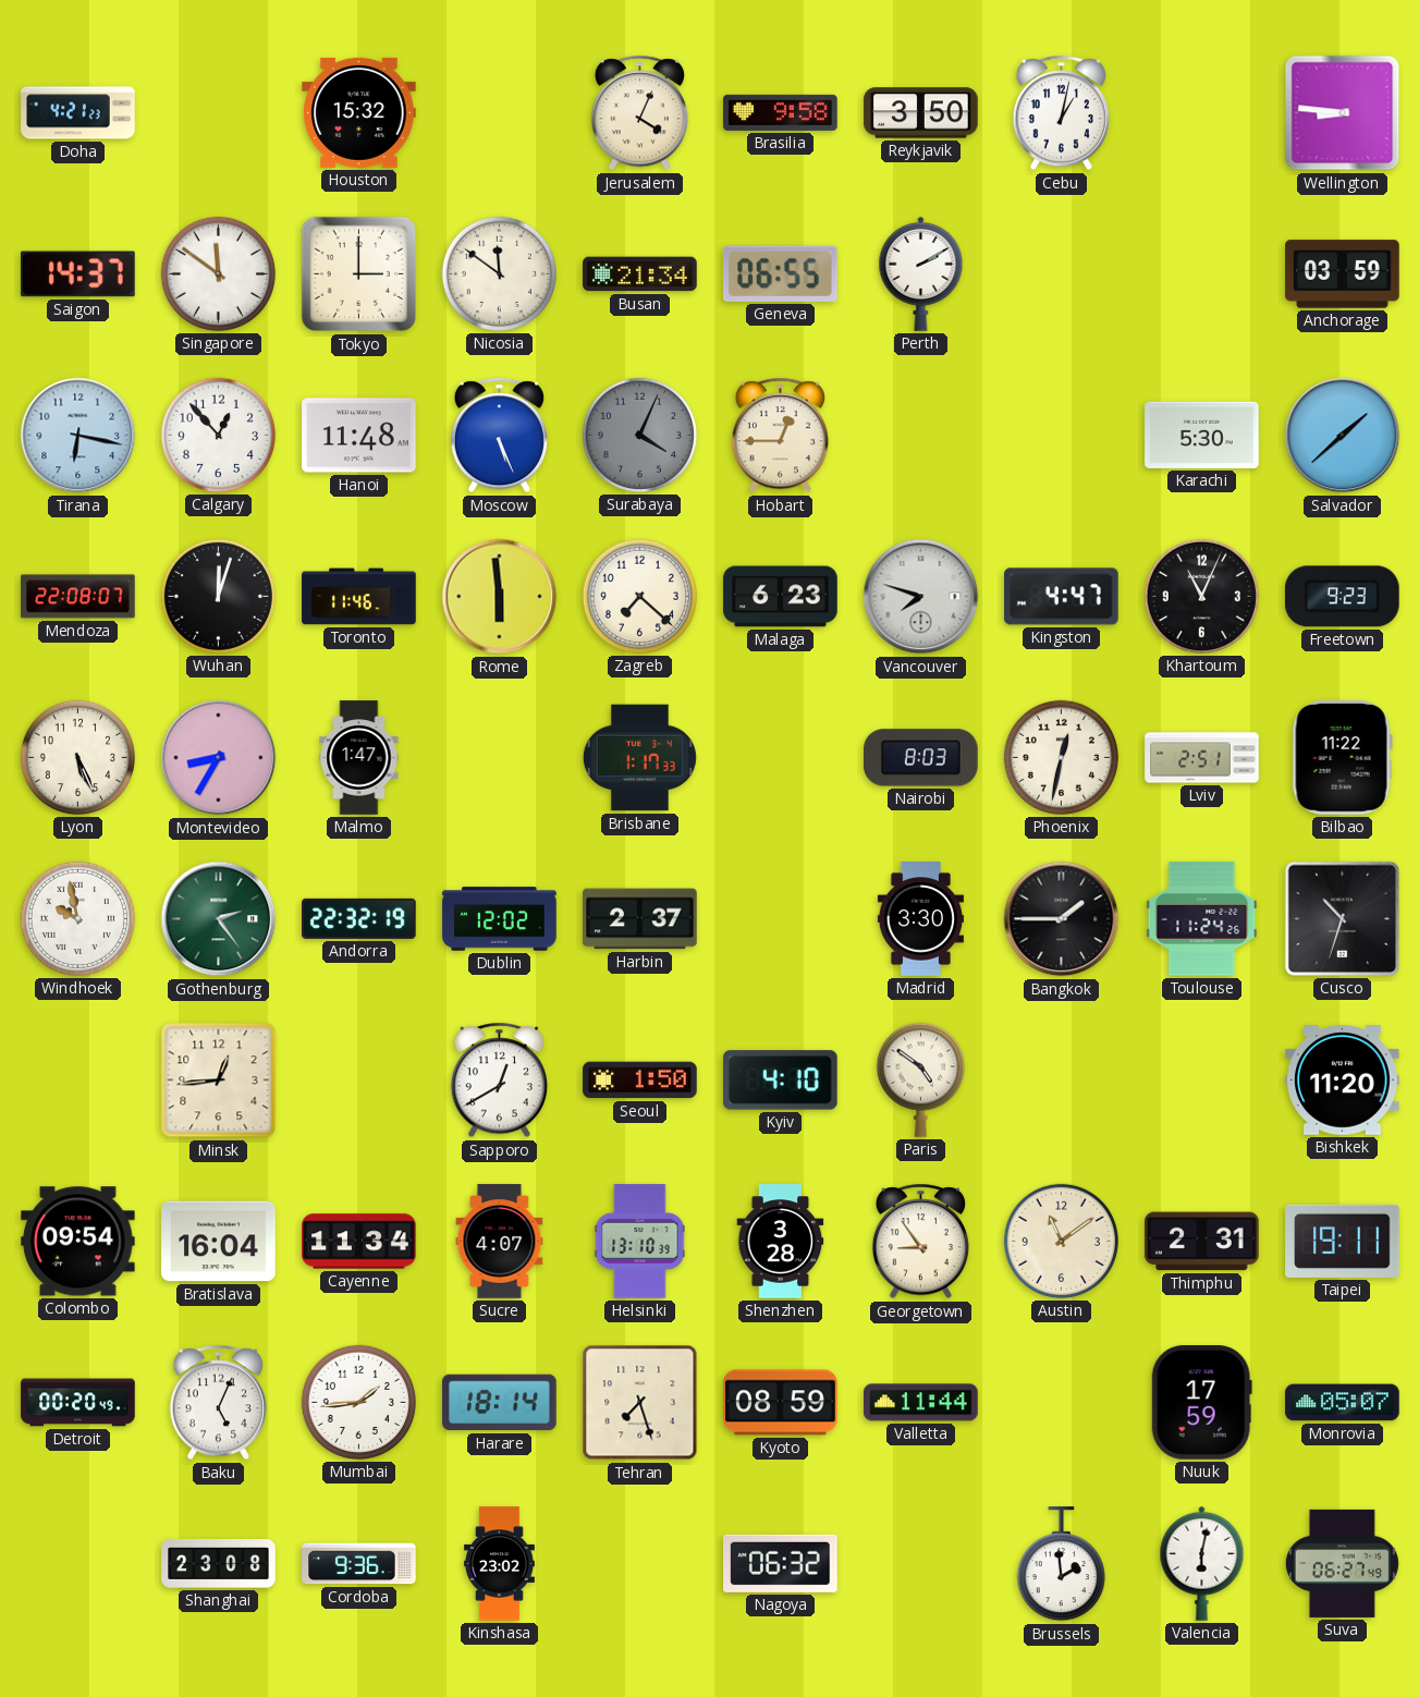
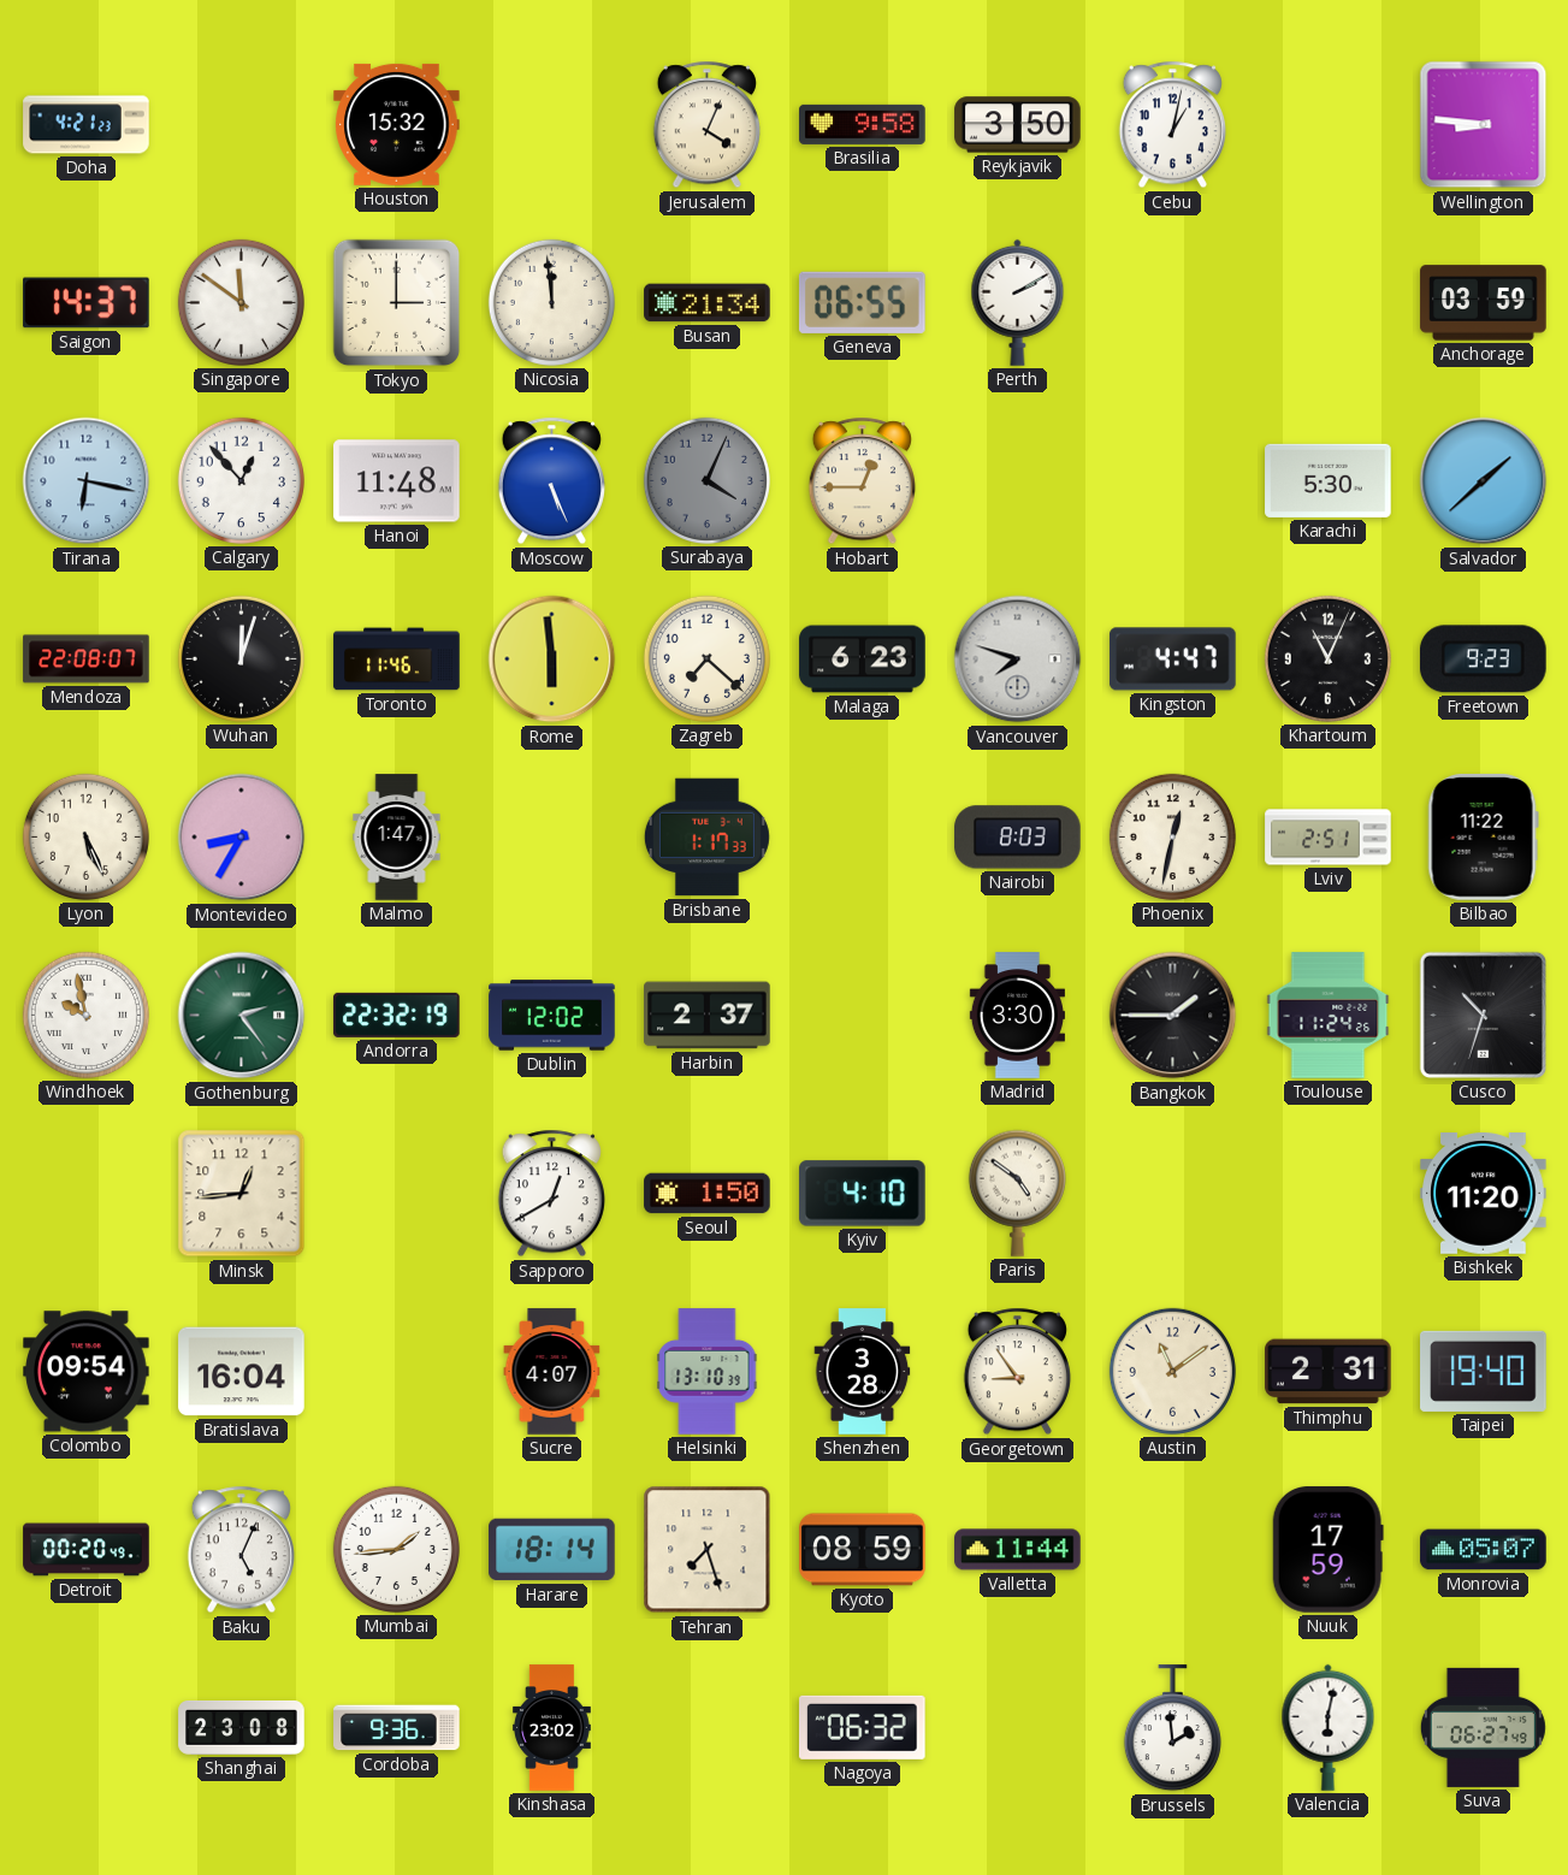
Nicosia: 11:51 -> 11:59 (551, 302)
Cayenne: 11:34 -> none (359, 1242)
Taipei: 19:11 -> 19:40 (1484, 1371)
